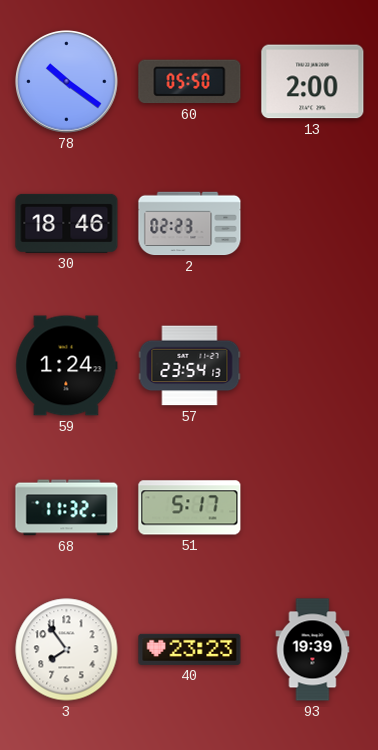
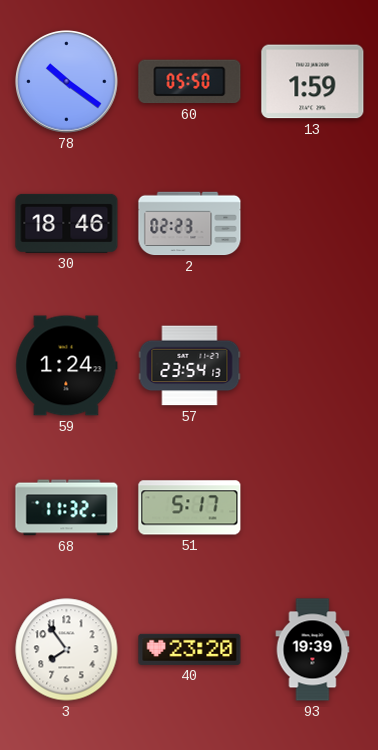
13: 2:00 -> 1:59 (313, 82)
40: 23:23 -> 23:20 (190, 649)
